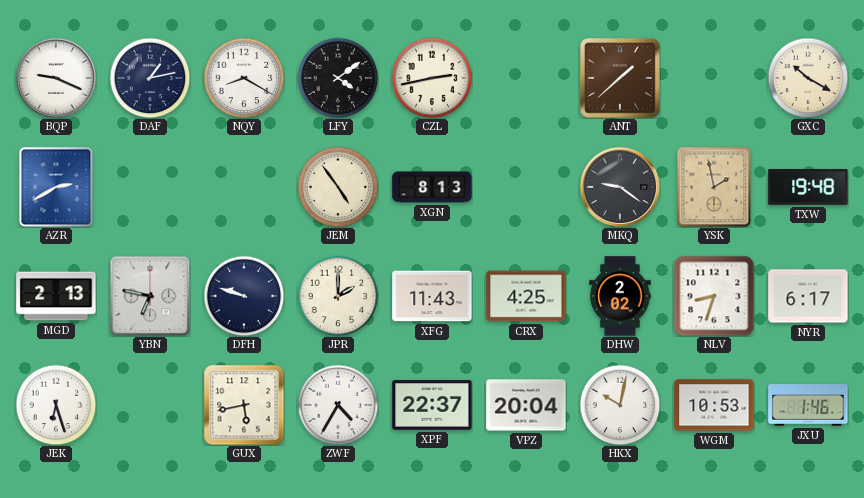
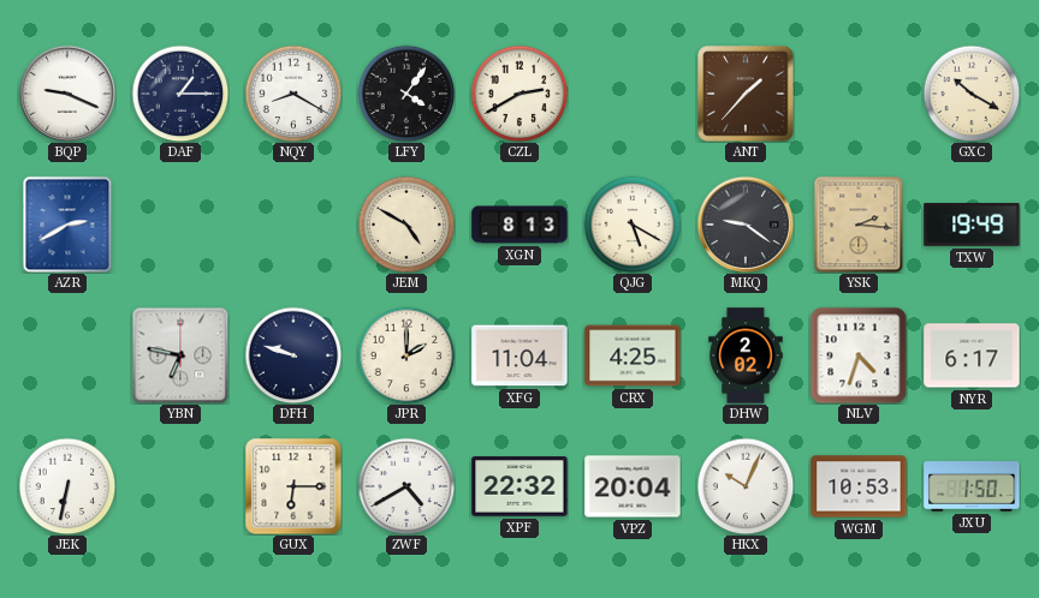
DAF: 1:13 -> 1:15 (180, 94)
LFY: 4:09 -> 4:06 (406, 94)
CZL: 2:43 -> 2:40 (519, 94)
ANT: 1:38 -> 1:37 (746, 94)
JEM: 4:54 -> 4:50 (406, 225)
QJG: none -> 5:20 (633, 225)
YSK: 1:58 -> 2:16 (859, 225)
TXW: 19:48 -> 19:49 (972, 226)
MGD: 2:13 -> none (56, 296)
XFG: 11:43 -> 11:04 (519, 355)
NLV: 8:33 -> 4:33 (859, 355)
JEK: 6:27 -> 6:32 (67, 486)
GUX: 5:43 -> 6:15 (293, 486)
ZWF: 4:35 -> 4:40 (406, 486)
XPF: 22:37 -> 22:32 (519, 486)
HKX: 10:02 -> 10:04 (746, 486)
JXU: 1:46 -> 1:50 (972, 486)
